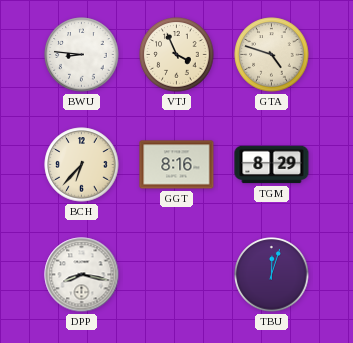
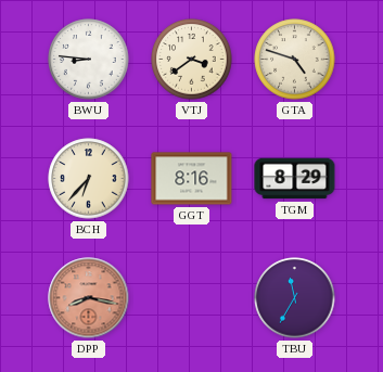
VTJ: 3:56 -> 3:39 (192, 60)
DPP dial: white -> salmon (89, 298)
TBU: 12:03 -> 11:35 (295, 298)
